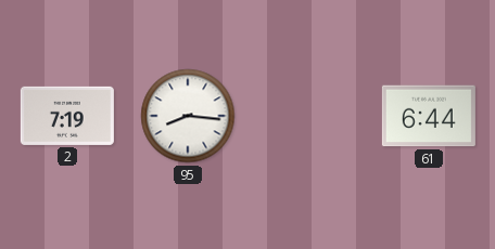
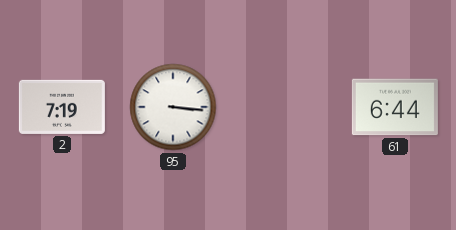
95: 8:16 -> 3:16 (173, 107)
